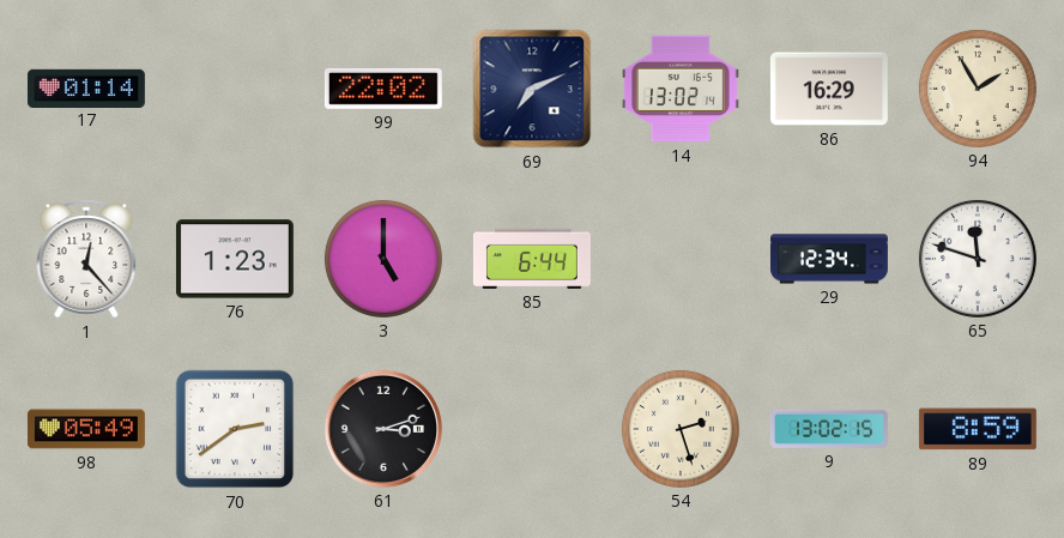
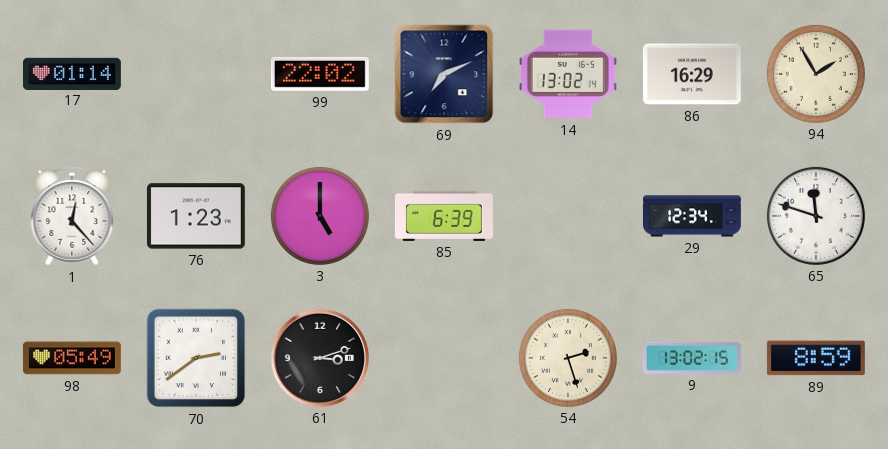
85: 6:44 -> 6:39 (444, 216)
